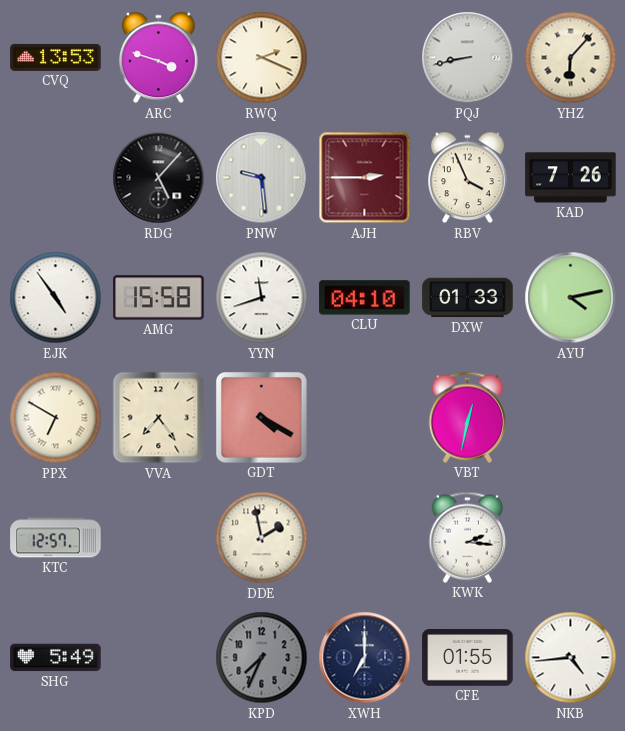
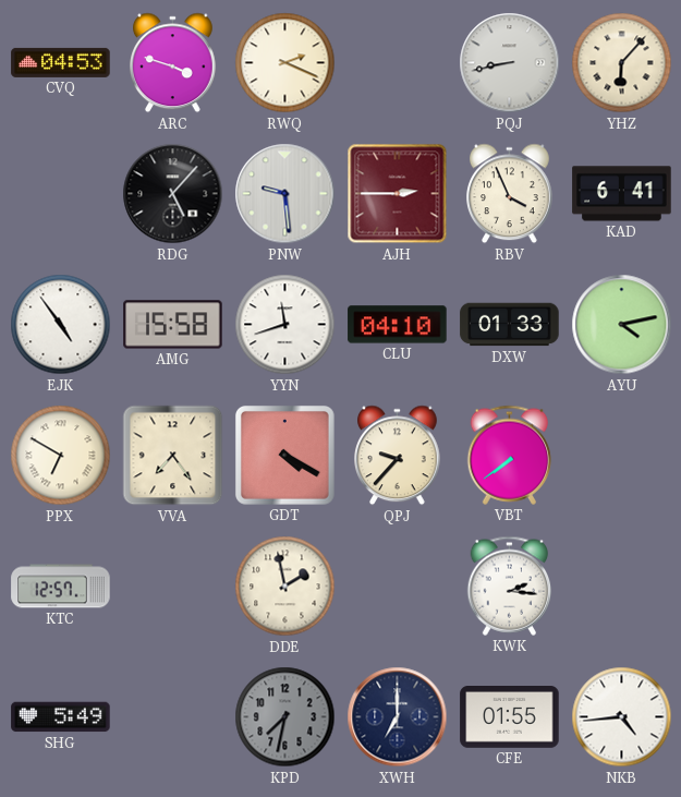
CVQ: 13:53 -> 04:53 (61, 62)
KAD: 7:26 -> 6:41 (622, 194)
QPJ: none -> 9:37 (398, 456)
VBT: 12:32 -> 7:39 (510, 455)
KPD: 7:34 -> 7:32 (285, 717)
